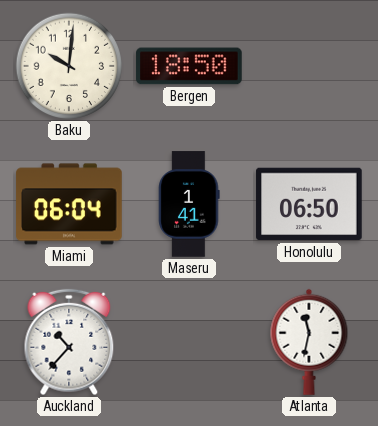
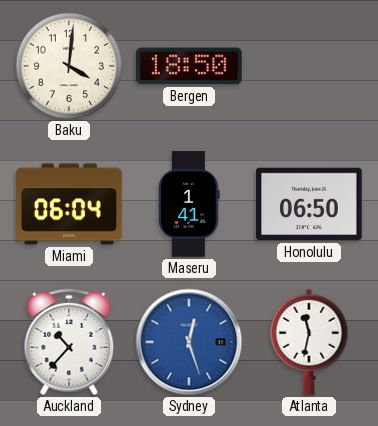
Baku: 10:01 -> 4:01 (69, 66)
Sydney: none -> 12:27 (189, 342)
